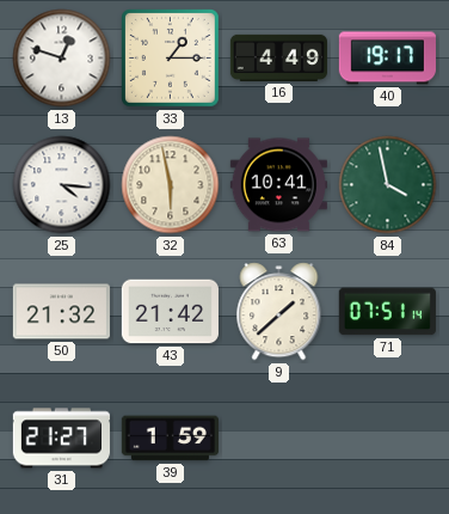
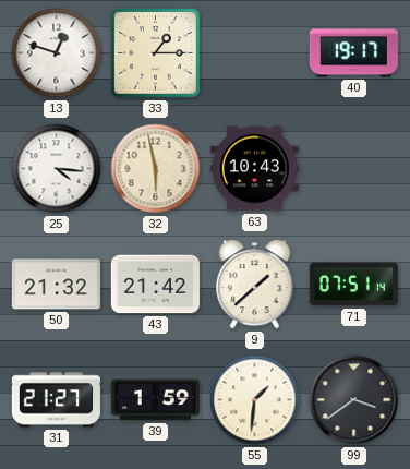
16: 4:49 -> none (278, 57)
63: 10:41 -> 10:43 (254, 169)
84: 3:58 -> none (388, 185)
55: none -> 1:31 (255, 400)
99: none -> 3:39 (354, 400)
